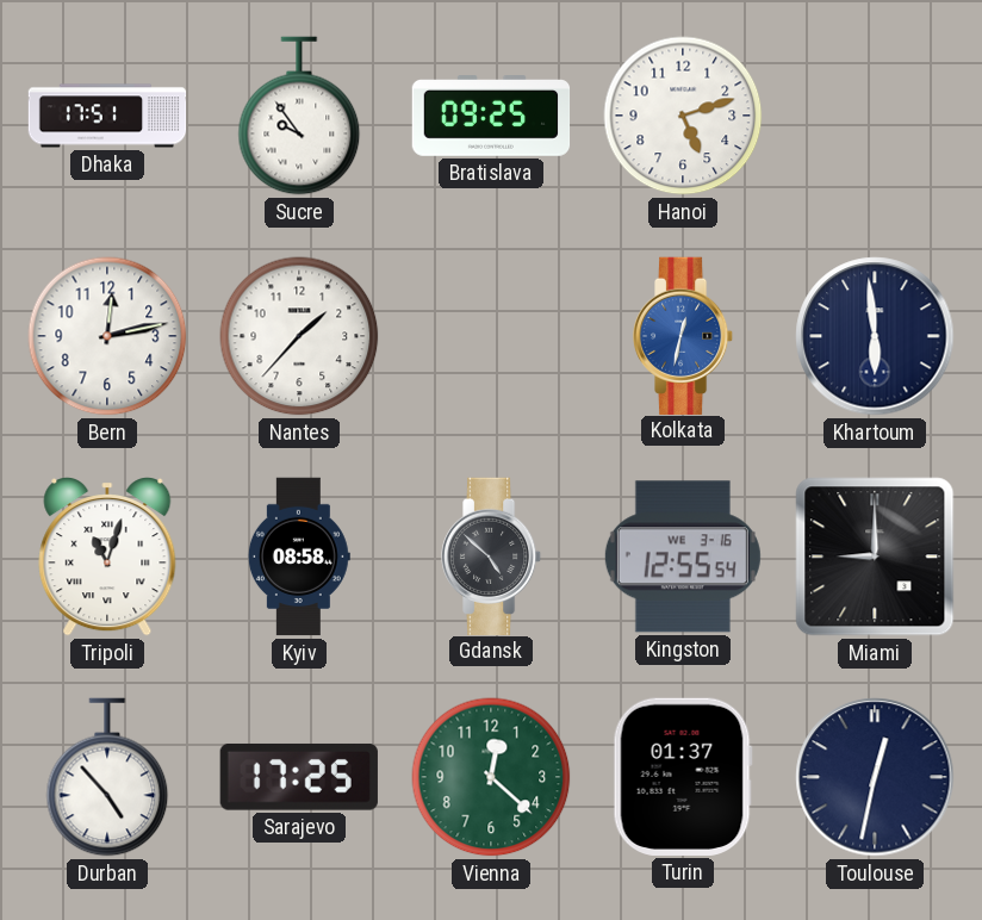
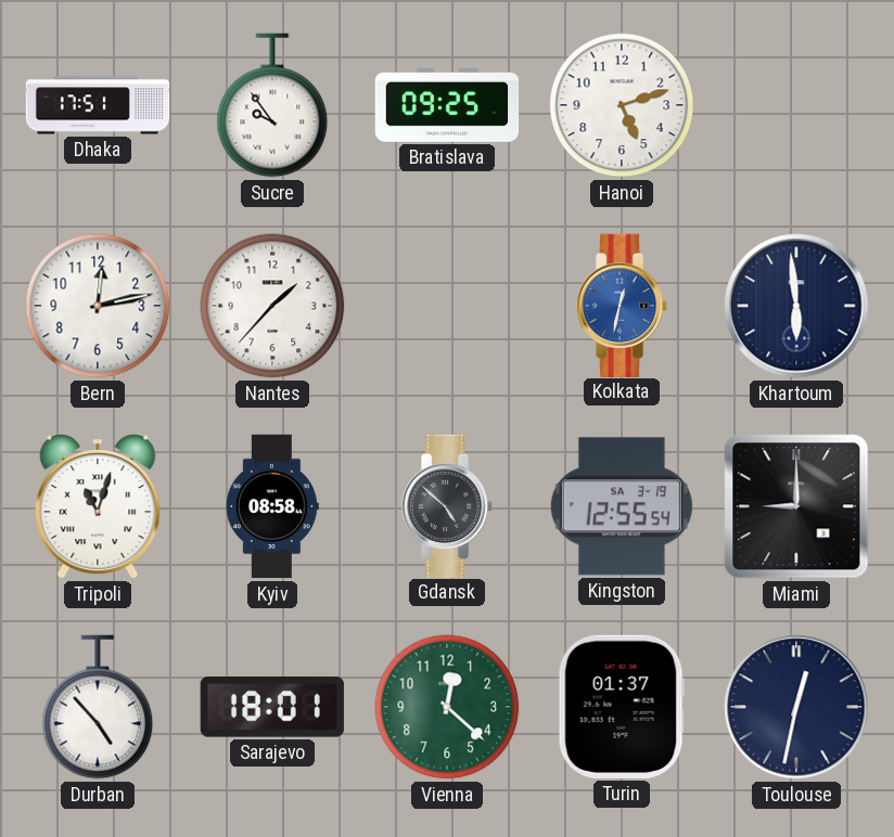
Kingston date: WE 3-16 -> SA 3-19 (622, 506)
Sarajevo: 17:25 -> 18:01 (272, 707)
